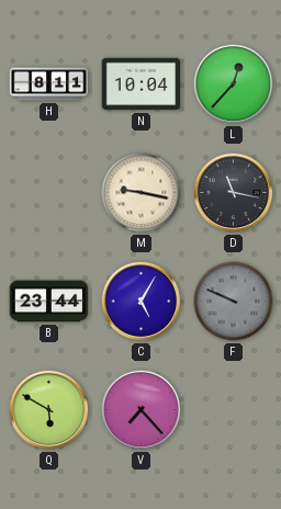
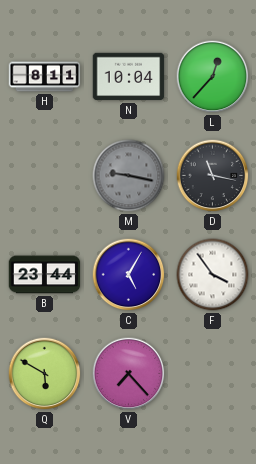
M dial: cream -> grey (129, 176)
F: 9:49 -> 3:54 (213, 275)
F dial: grey -> white (213, 275)
